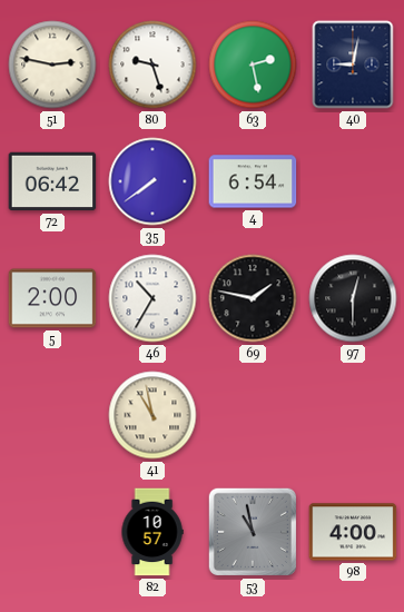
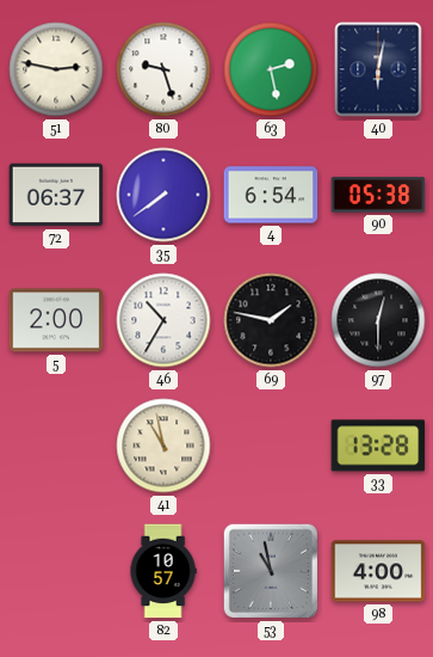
40: 9:02 -> 6:02 (378, 69)
72: 06:42 -> 06:37 (56, 195)
90: none -> 05:38 (378, 195)
33: none -> 13:28 (378, 446)
